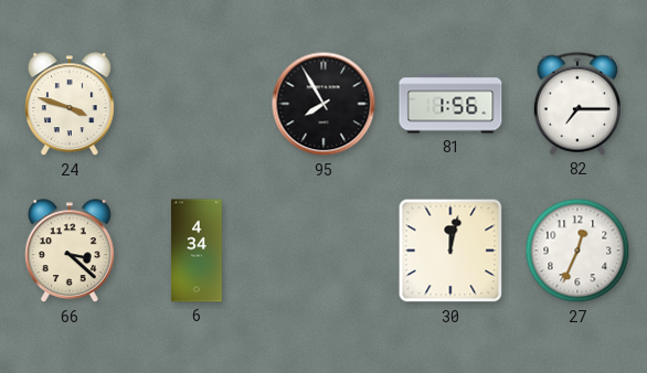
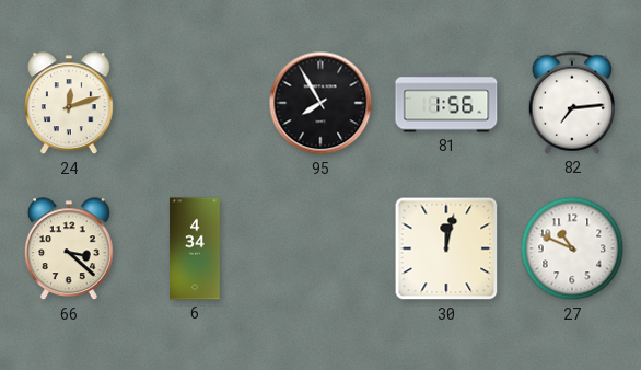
24: 3:48 -> 12:12 (70, 104)
82: 7:15 -> 7:14 (571, 103)
27: 12:34 -> 10:49 (572, 248)
